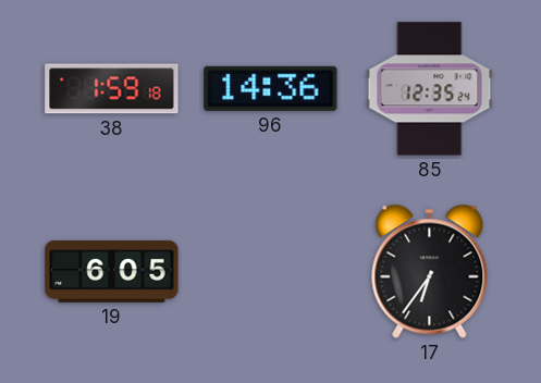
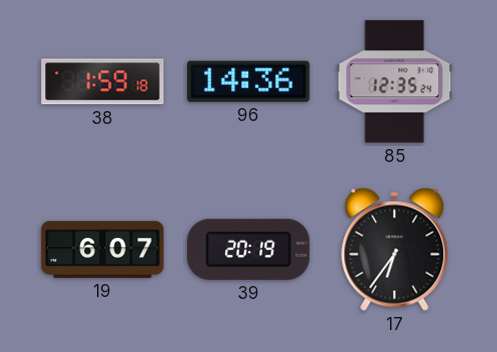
19: 6:05 -> 6:07 (103, 249)
39: none -> 20:19 (249, 249)
